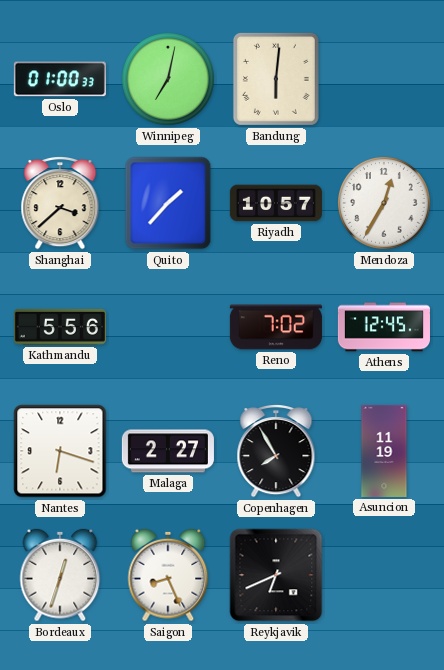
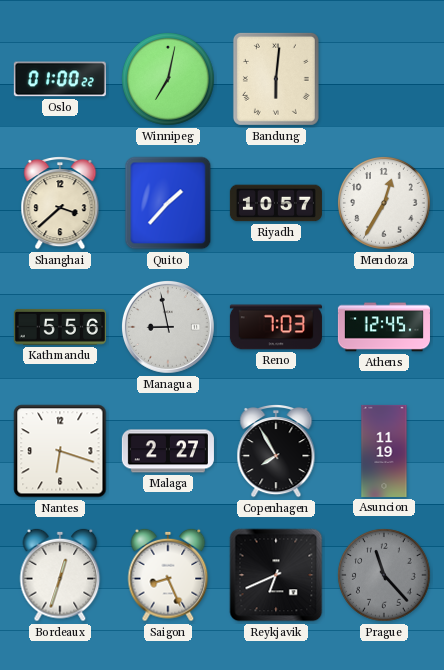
Oslo: 01:00:33 -> 01:00:22 (60, 79)
Managua: none -> 8:58 (168, 327)
Reno: 7:02 -> 7:03 (276, 327)
Prague: none -> 11:23 (385, 576)
